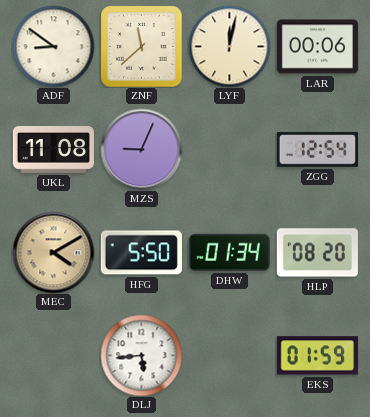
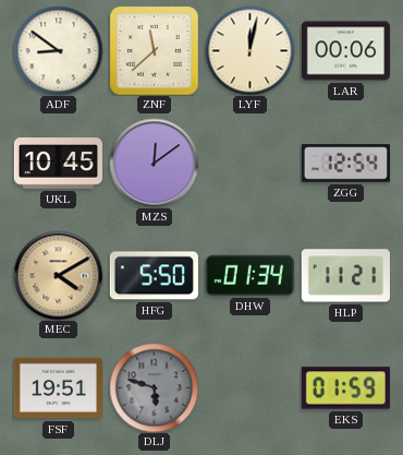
UKL: 11:08 -> 10:45 (58, 164)
MZS: 9:04 -> 12:09 (154, 163)
HLP: 08:20 -> 11:21 (345, 276)
FSF: none -> 19:51 (58, 388)
DLJ: 5:44 -> 5:48 (154, 387)
DLJ dial: white -> grey (154, 387)
